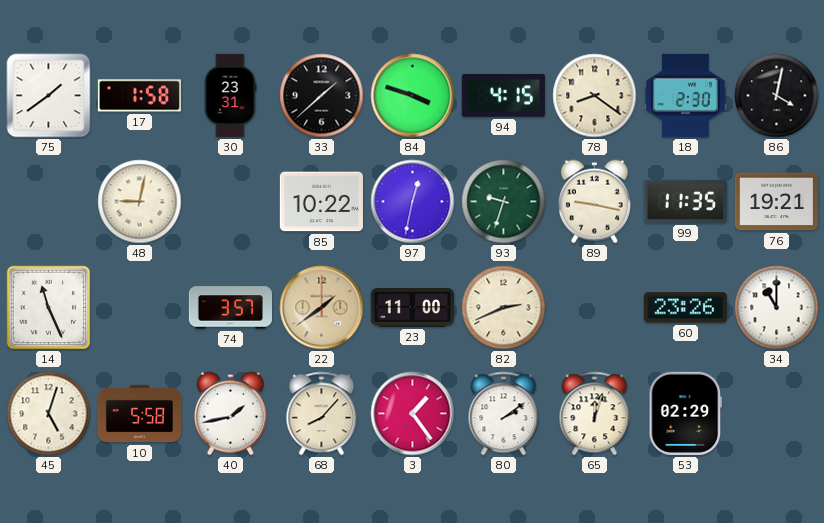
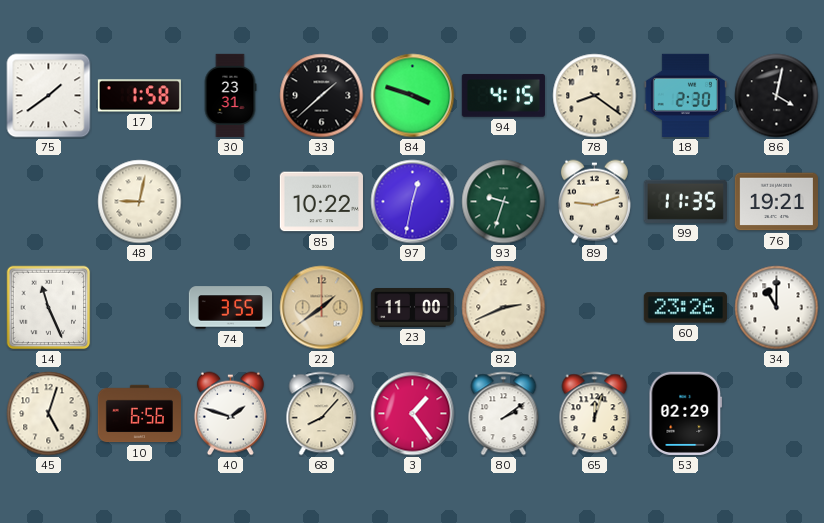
89: 9:17 -> 9:12 (594, 202)
74: 3:57 -> 3:55 (230, 308)
10: 5:58 -> 6:56 (139, 414)
40: 1:43 -> 1:48 (230, 414)
